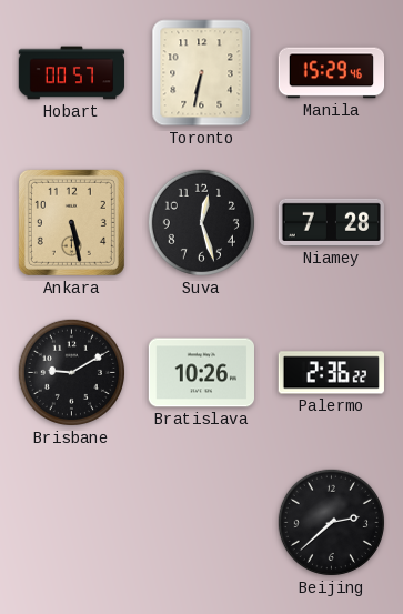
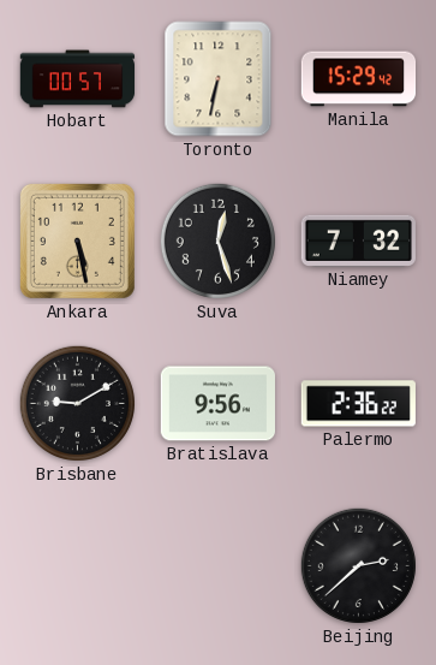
Manila: 15:29:46 -> 15:29:42 (359, 79)
Niamey: 7:28 -> 7:32 (358, 241)
Bratislava: 10:26 -> 9:56 (217, 404)
